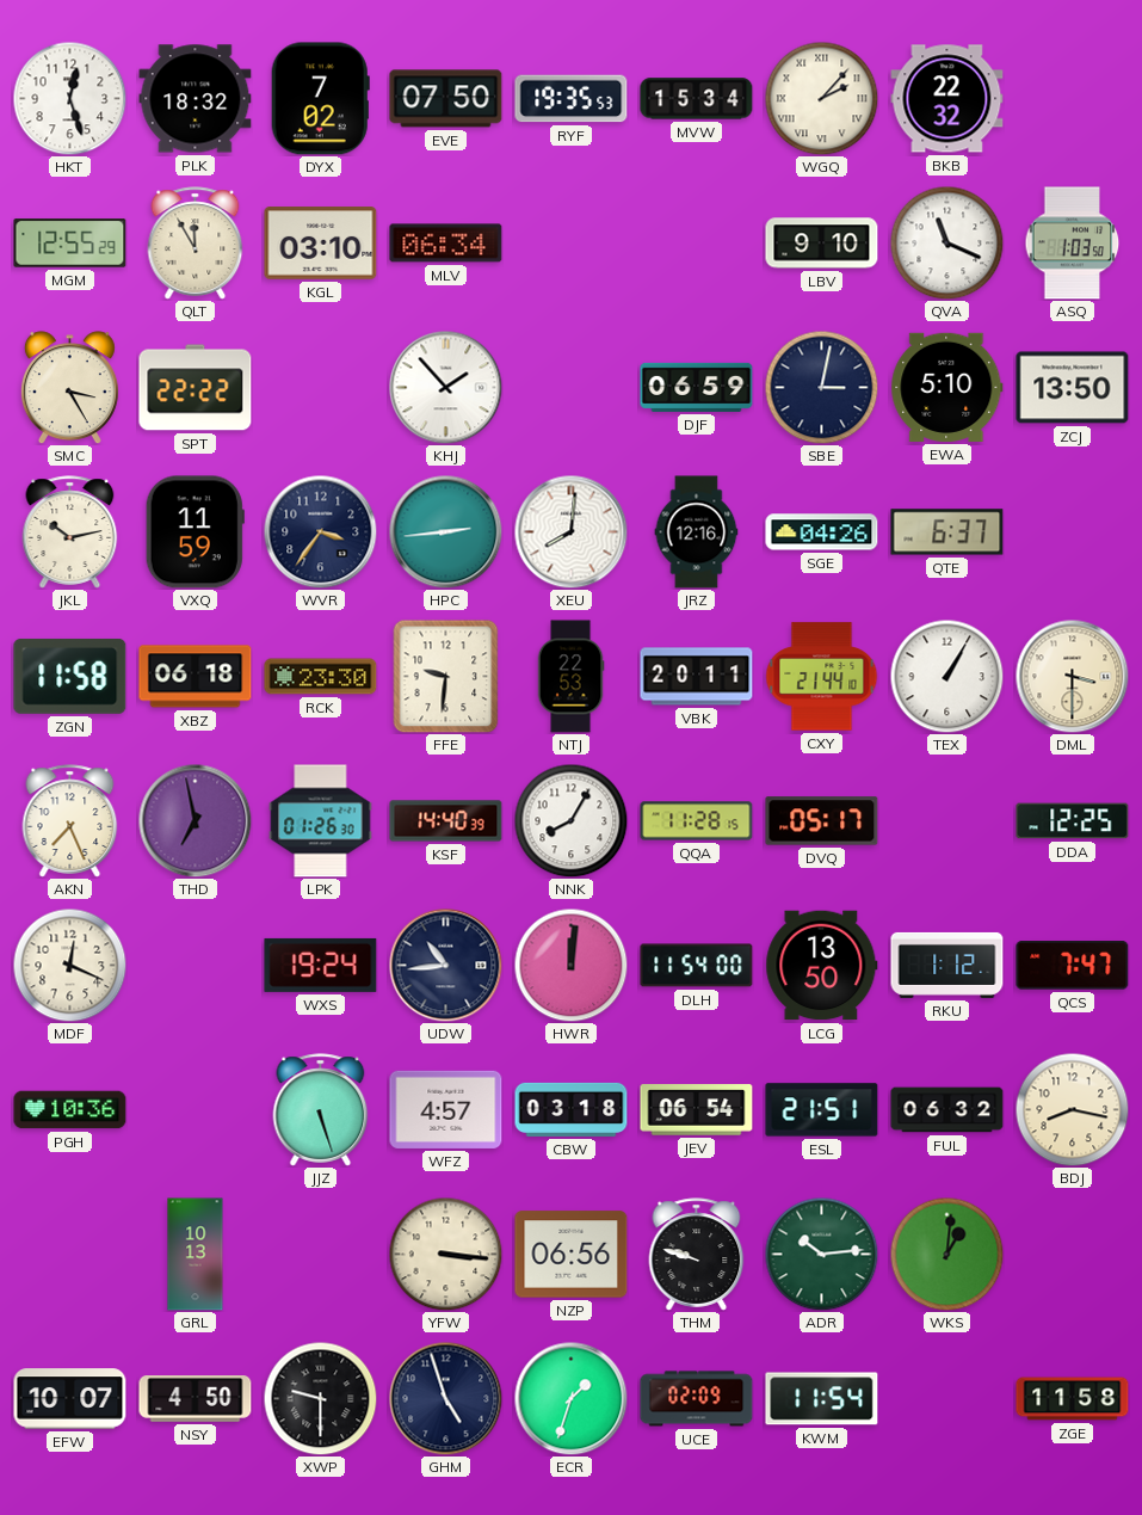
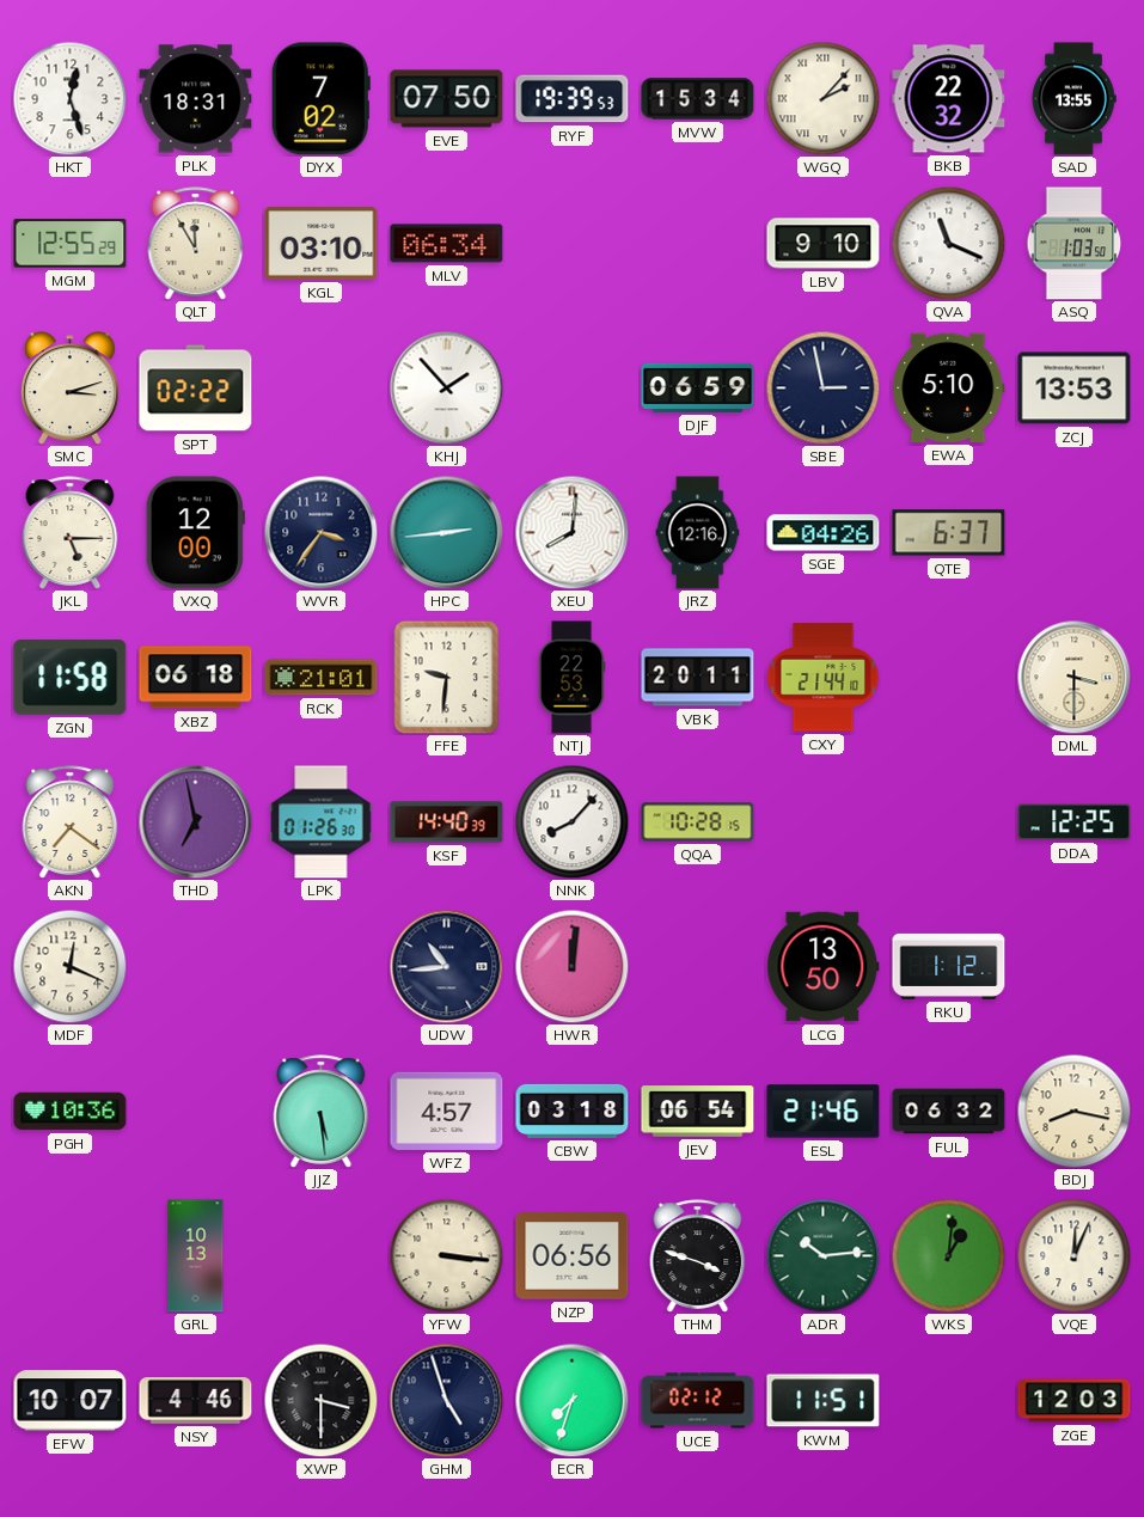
PLK: 18:32 -> 18:31 (196, 99)
RYF: 19:35 -> 19:39 (573, 99)
SAD: none -> 13:55 (1073, 99)
SMC: 3:25 -> 3:12 (69, 389)
SPT: 22:22 -> 02:22 (196, 389)
SBE: 3:02 -> 2:58 (822, 387)
ZCJ: 13:50 -> 13:53 (1075, 389)
JKL: 10:13 -> 5:15 (71, 533)
VXQ: 11:59 -> 12:00 (195, 533)
RCK: 23:30 -> 21:01 (322, 678)
TEX: 1:05 -> none (946, 676)
AKN: 7:26 -> 7:21 (71, 822)
NNK: 8:05 -> 8:07 (571, 821)
QQA: 11:28 -> 10:28 (698, 822)
DVQ: 05:17 -> none (822, 821)
WXS: 19:24 -> none (321, 965)
DLH: 11:54 -> none (697, 966)
QCS: 7:47 -> none (1073, 966)
JJZ: 5:27 -> 5:29 (322, 1112)
ESL: 21:51 -> 21:46 (824, 1112)
THM: 9:48 -> 3:48 (698, 1256)
VQE: none -> 12:04 (1073, 1255)
NSY: 4:50 -> 4:46 (196, 1401)
XWP: 9:30 -> 3:30 (320, 1400)
ECR: 1:33 -> 7:33 (571, 1400)
UCE: 02:09 -> 02:12 (698, 1401)
KWM: 11:54 -> 11:51 (824, 1401)
ZGE: 11:58 -> 12:03 (1075, 1401)
